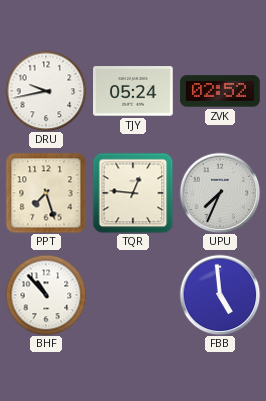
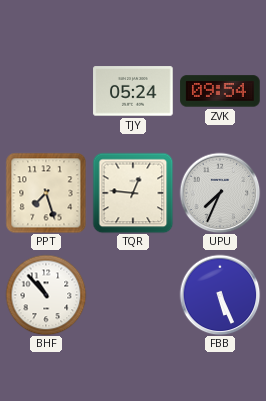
DRU: 9:43 -> none (46, 91)
ZVK: 02:52 -> 09:54 (220, 91)
FBB: 4:59 -> 5:26 (220, 295)
